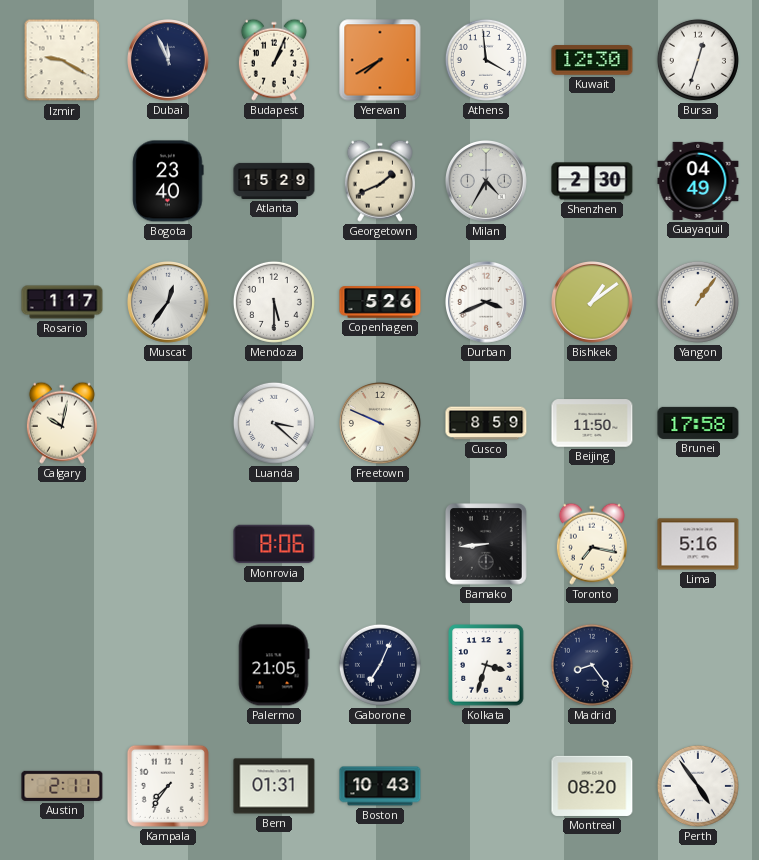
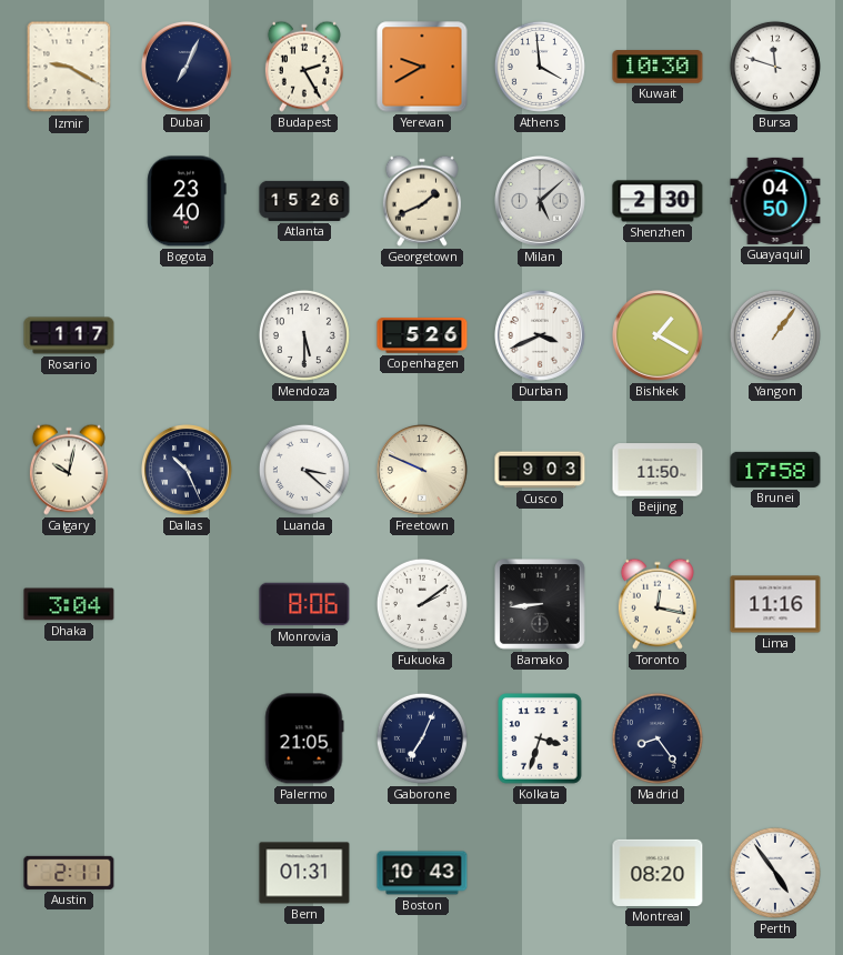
Dubai: 11:56 -> 7:04 (188, 68)
Budapest: 1:04 -> 2:25 (304, 67)
Yerevan: 7:40 -> 9:40 (422, 67)
Kuwait: 12:30 -> 10:30 (658, 67)
Bursa: 12:33 -> 11:48 (775, 67)
Atlanta: 15:29 -> 15:26 (304, 201)
Milan: 4:35 -> 5:08 (541, 202)
Guayaquil: 04:49 -> 04:50 (775, 201)
Muscat: 12:36 -> none (169, 303)
Bishkek: 1:09 -> 1:20 (659, 336)
Dallas: none -> 10:26 (188, 471)
Cusco: 8:59 -> 9:03 (540, 470)
Dhaka: none -> 3:04 (69, 604)
Fukuoka: none -> 2:09 (422, 604)
Toronto: 7:17 -> 12:17 (658, 604)
Lima: 5:16 -> 11:16 (775, 604)
Kampala: 7:36 -> none (168, 786)
